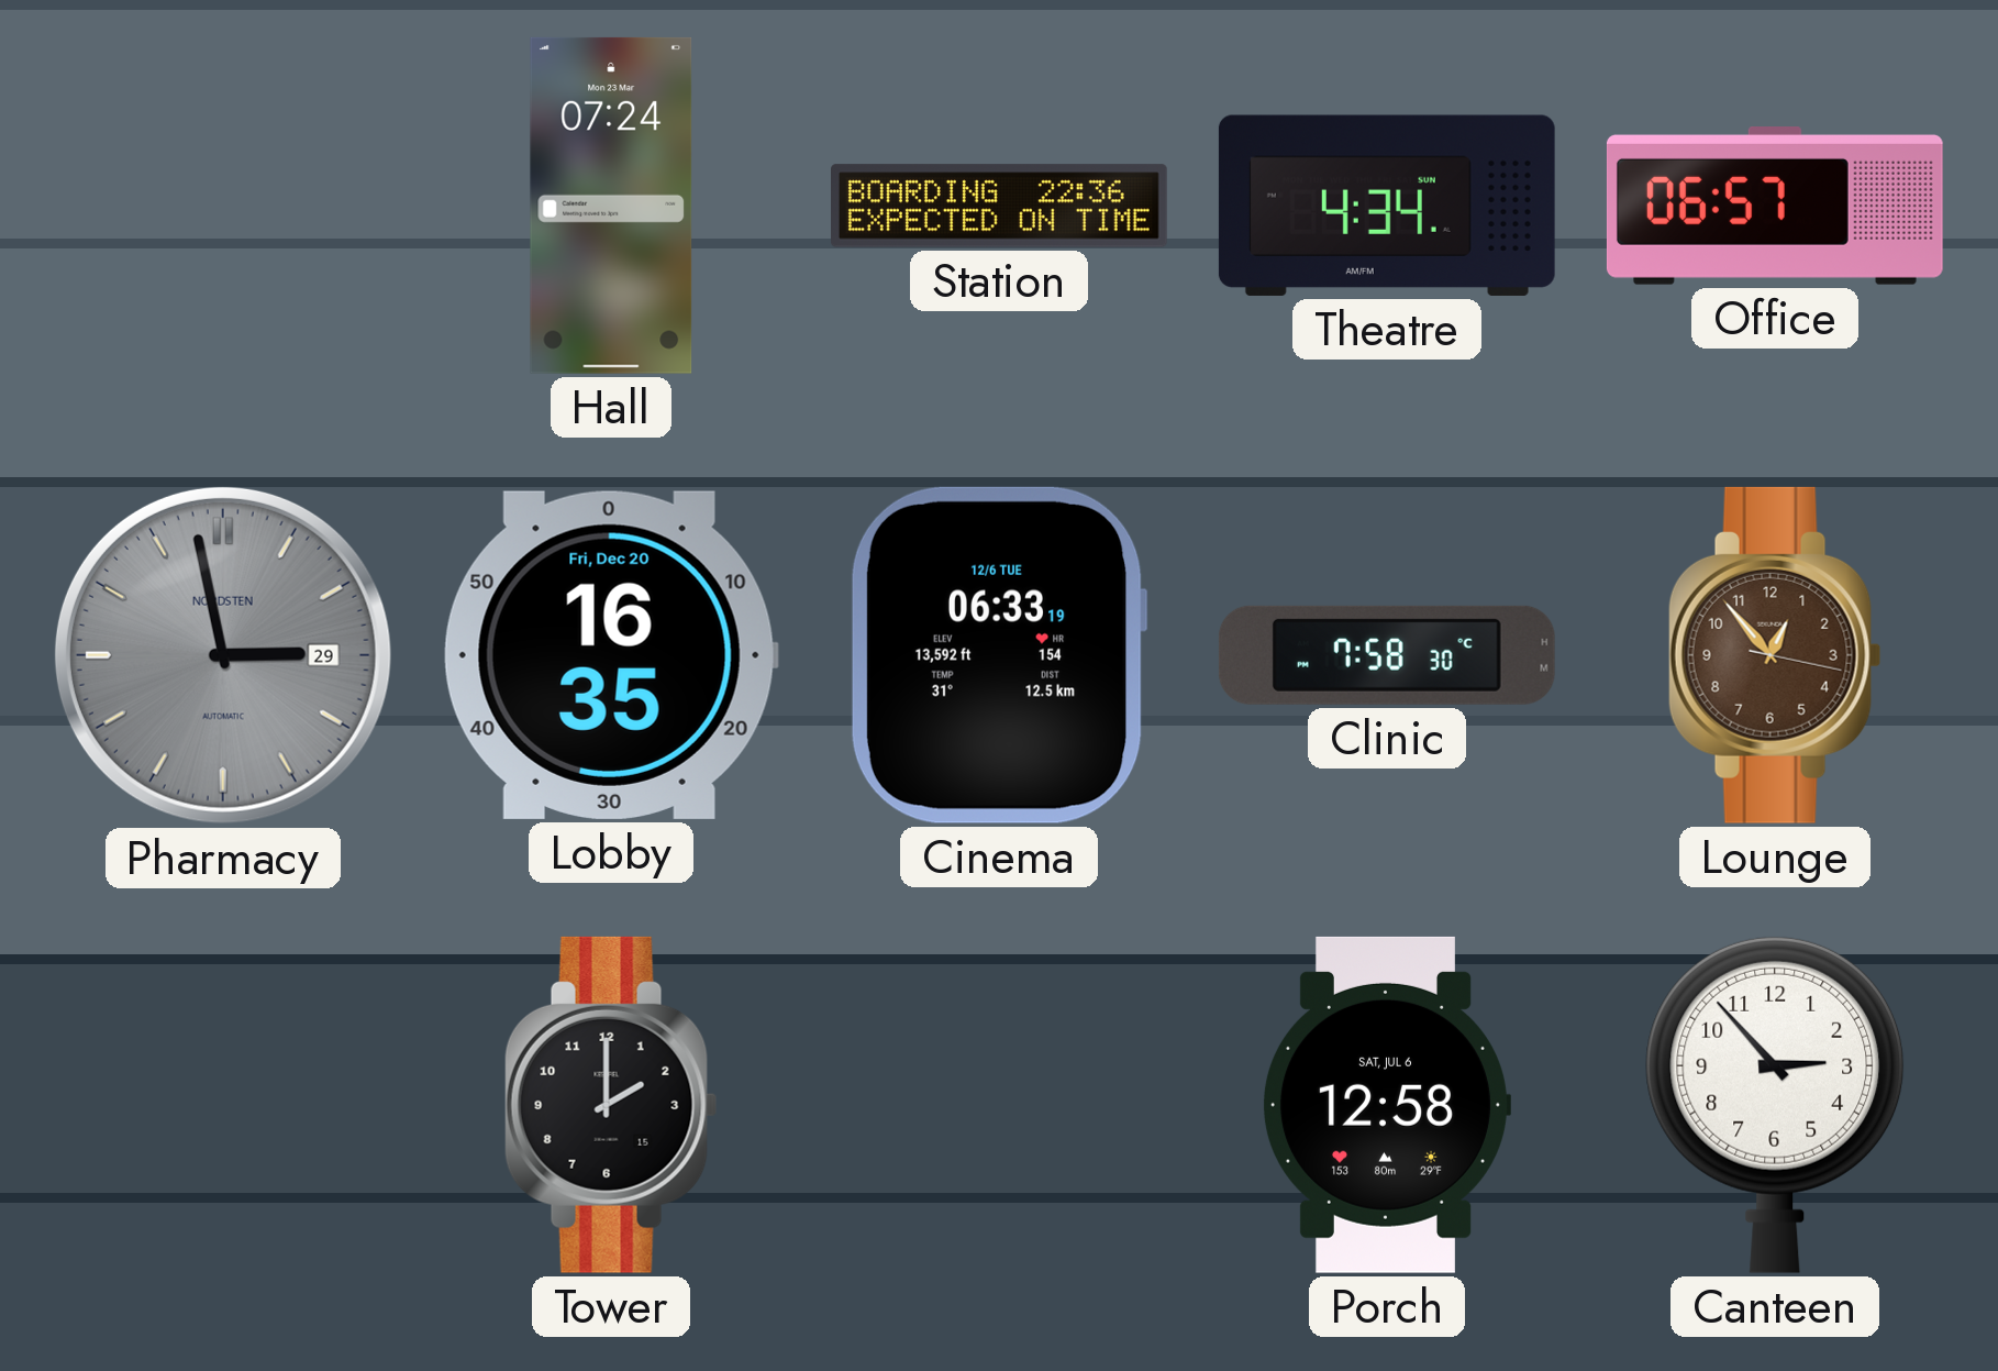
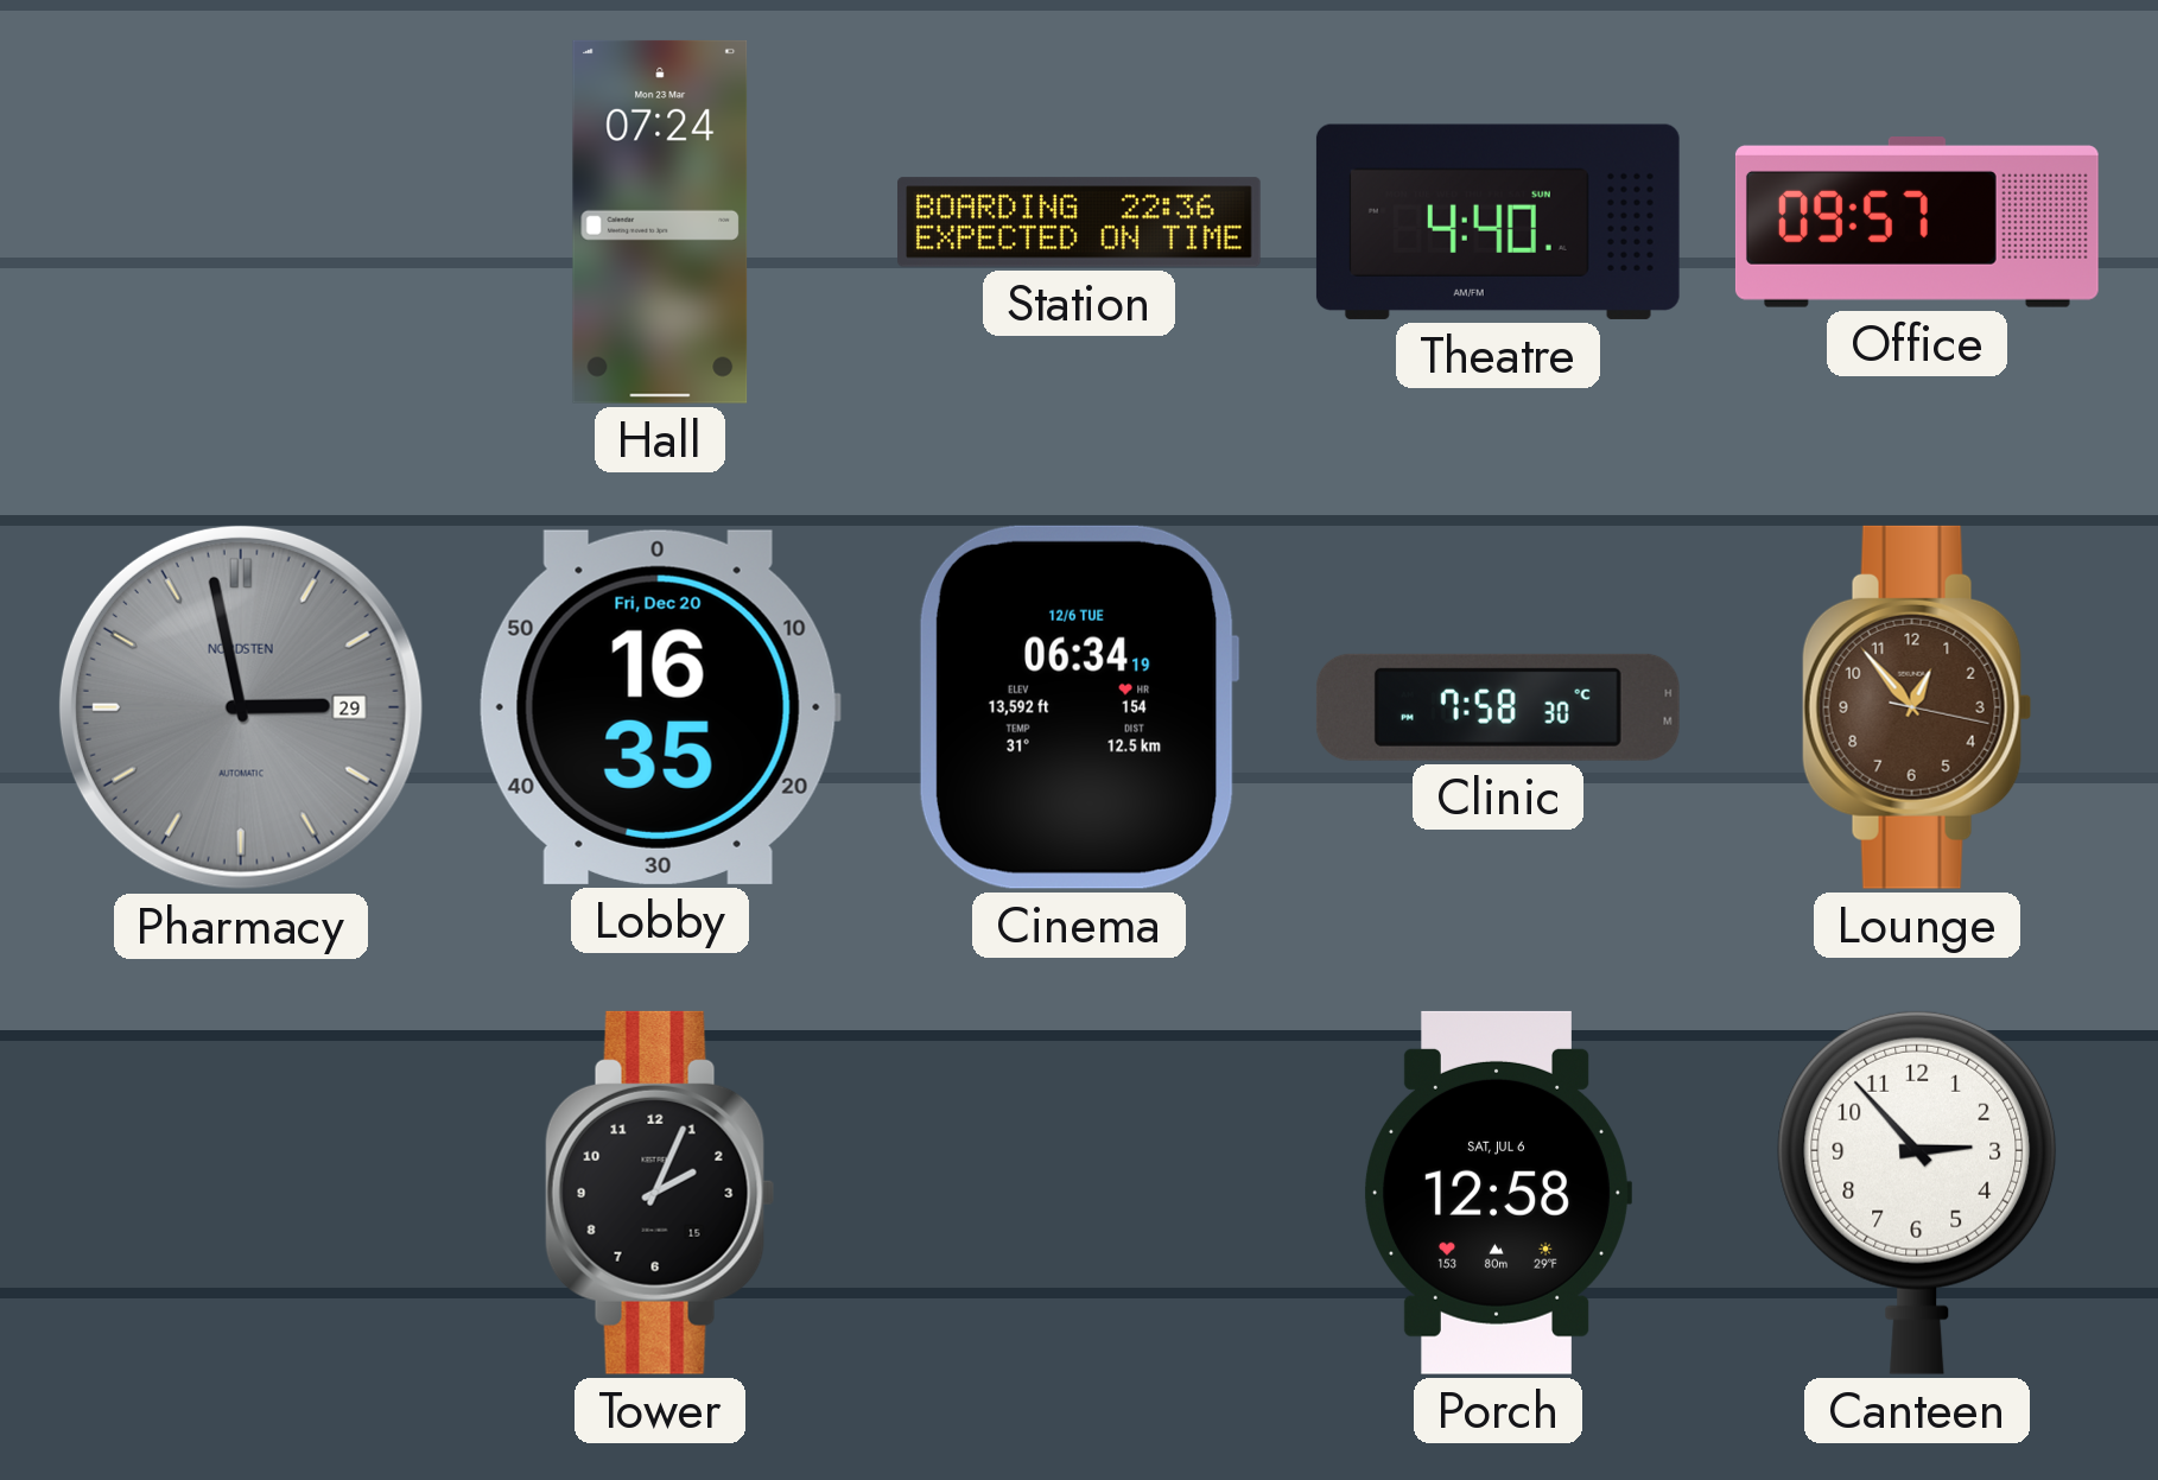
Theatre: 4:34 -> 4:40 (1498, 222)
Office: 06:57 -> 09:57 (1917, 223)
Cinema: 06:33 -> 06:34 (1079, 707)
Tower: 2:00 -> 2:04 (660, 1193)
